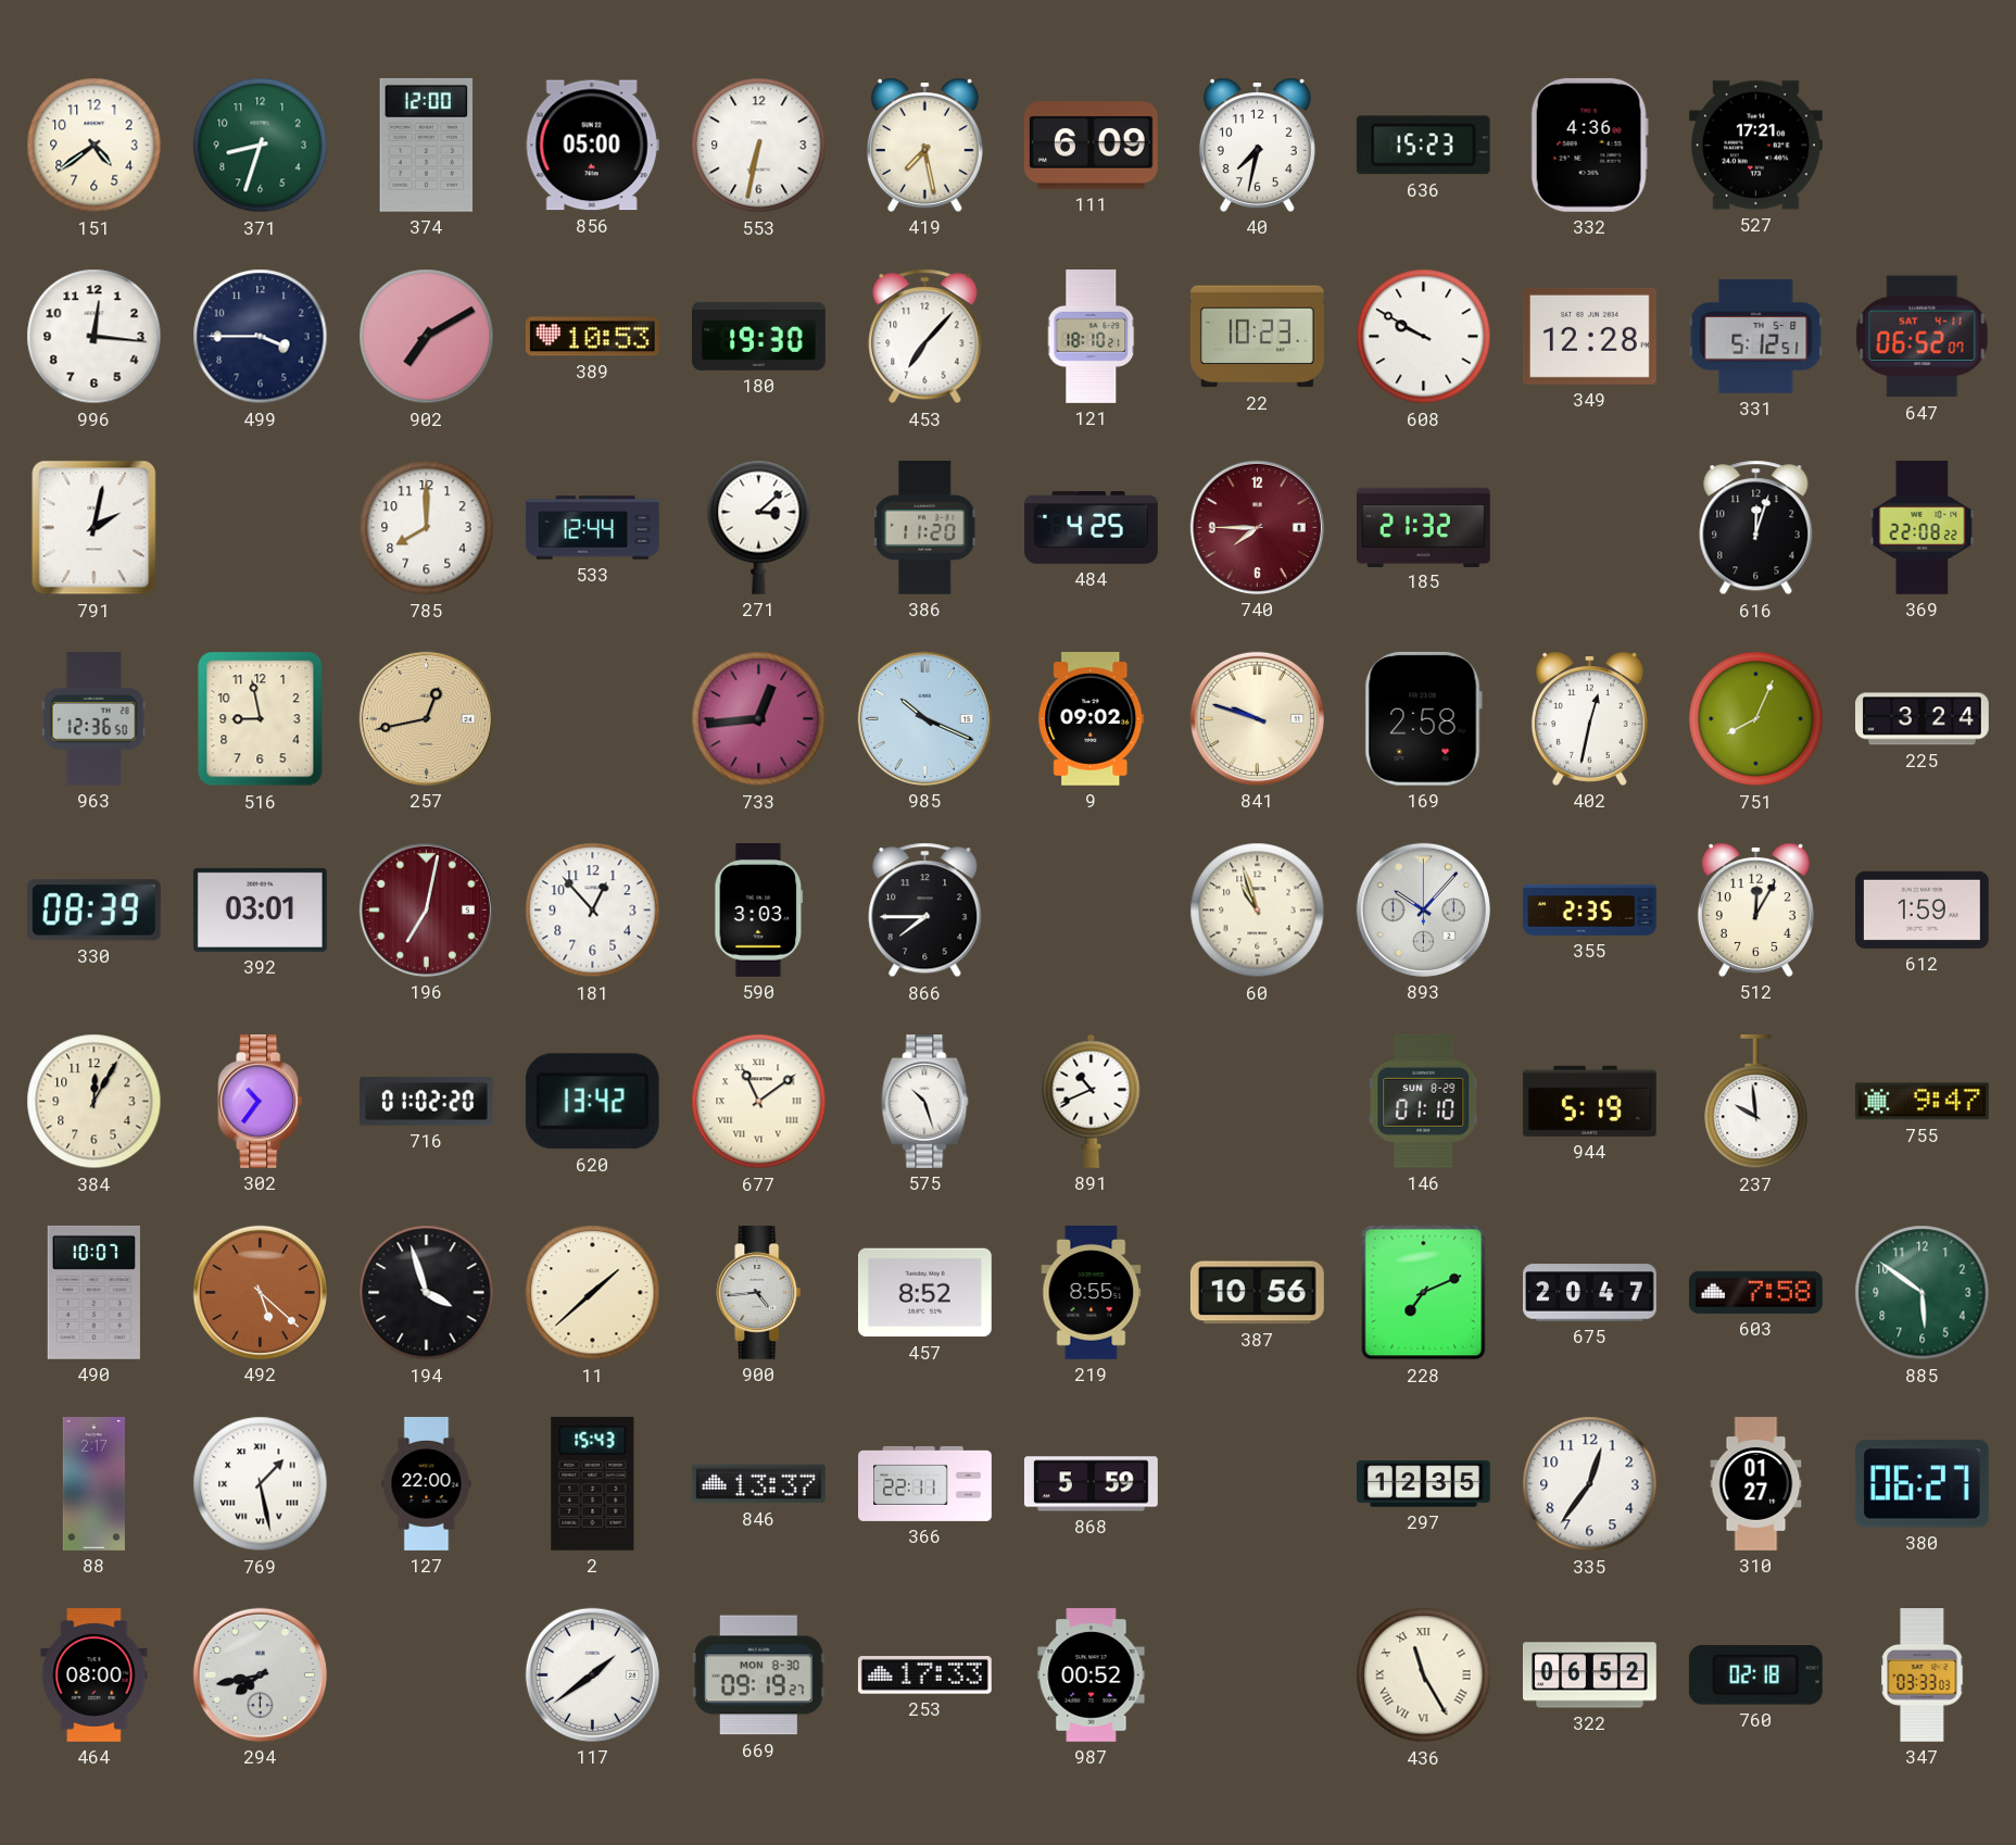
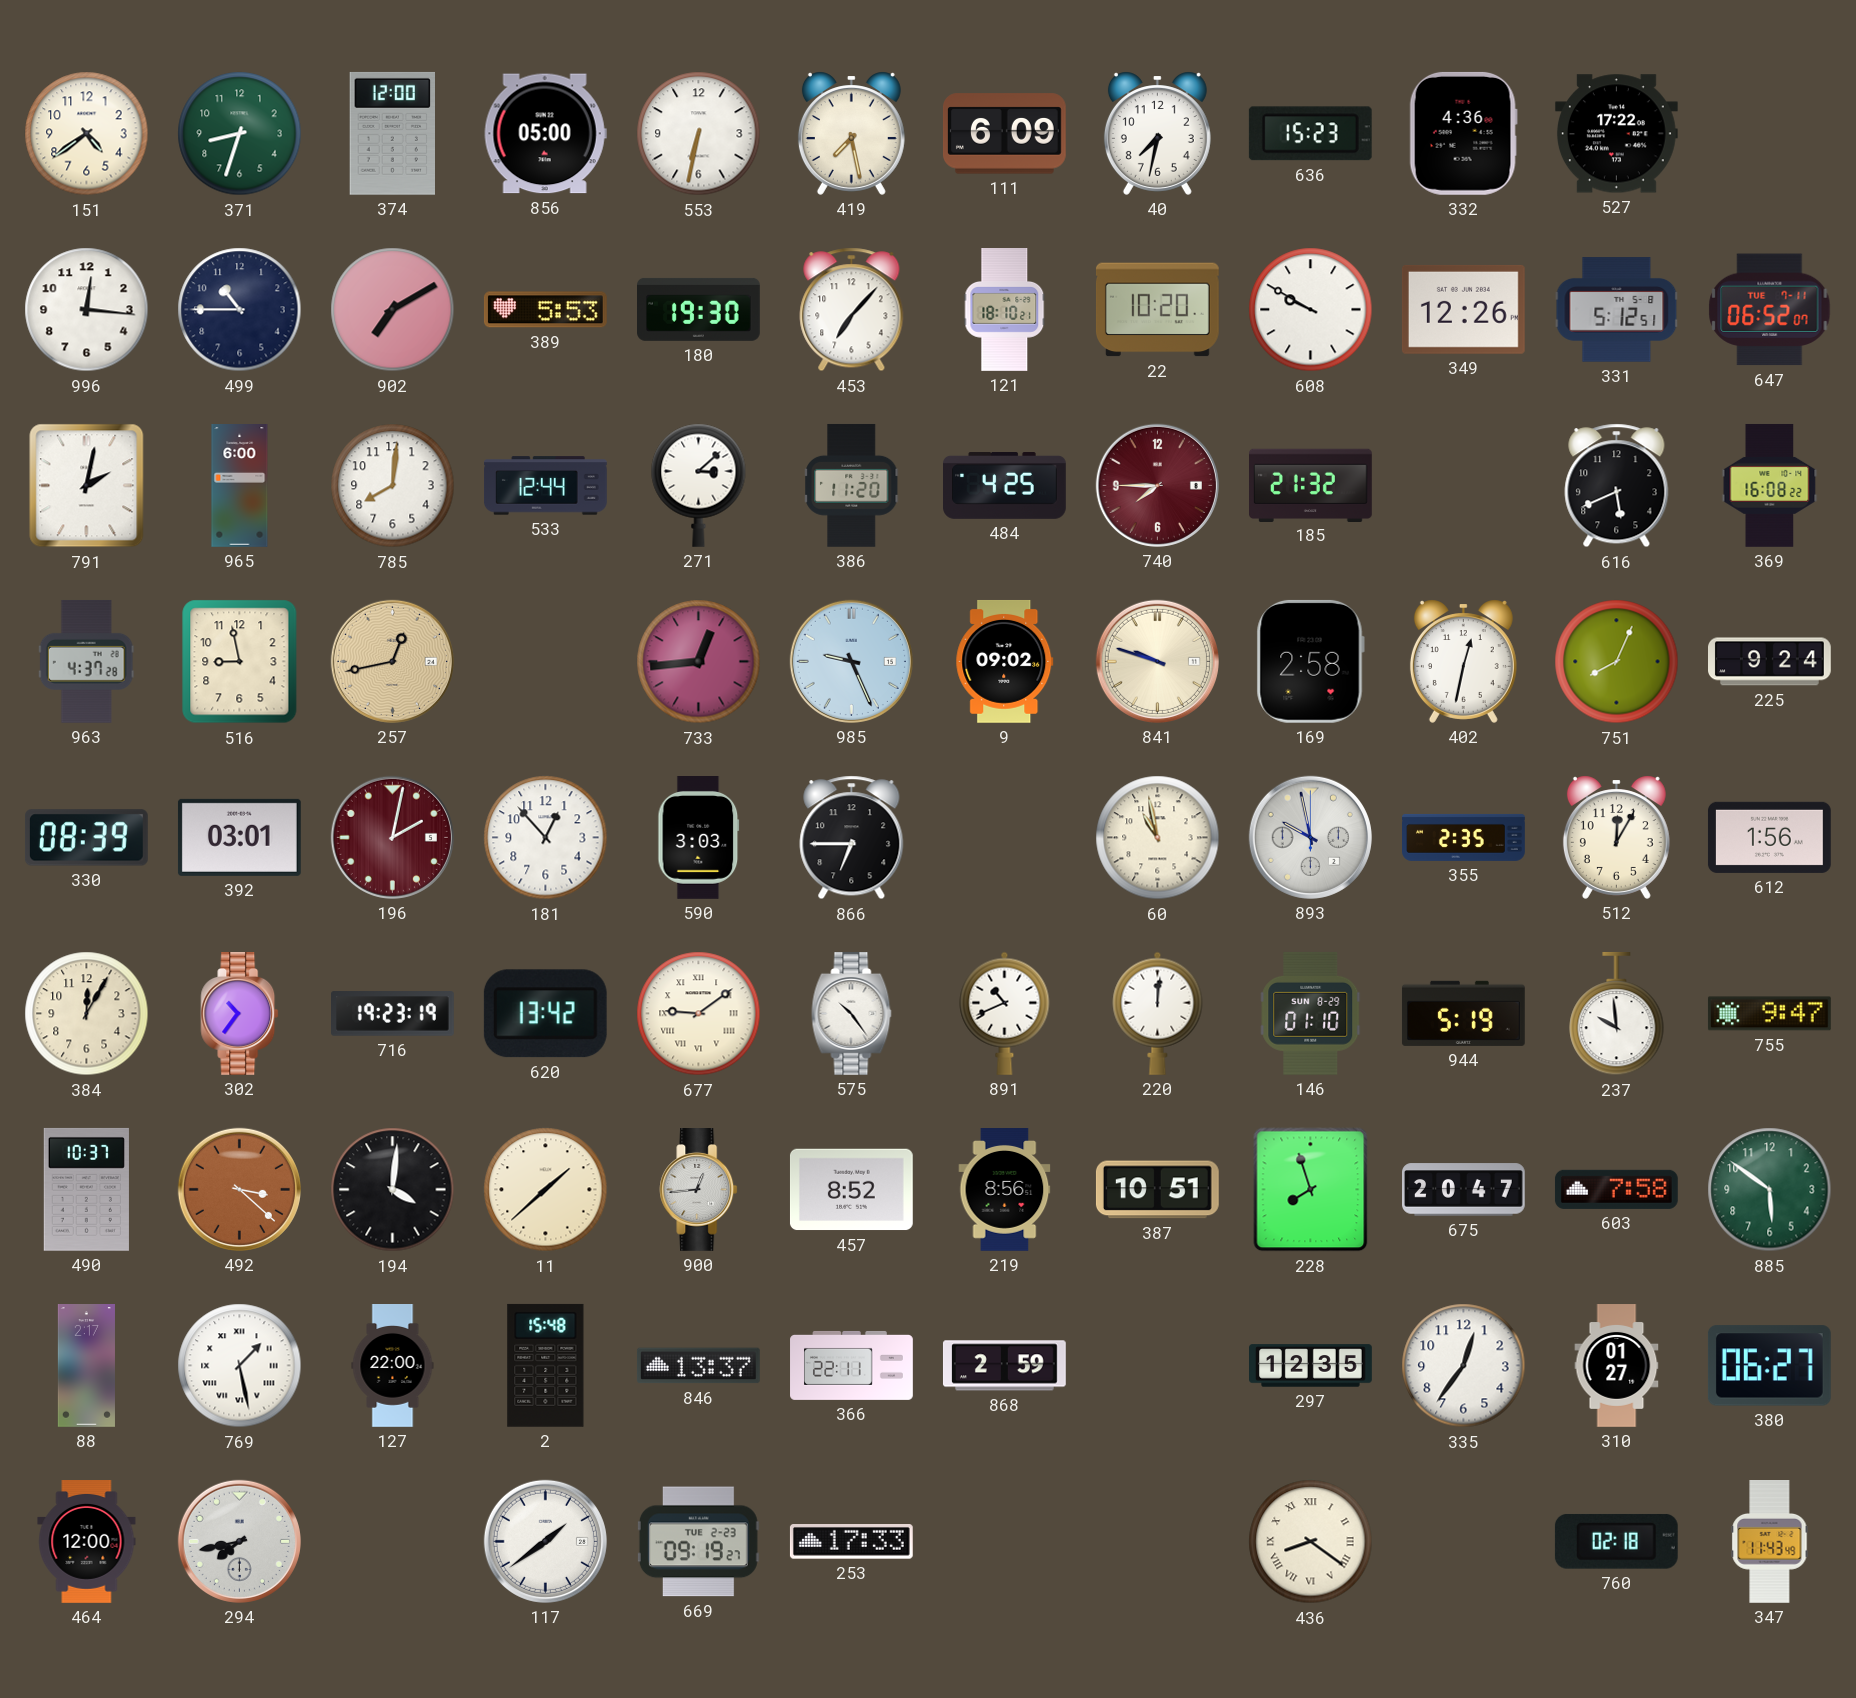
527: 17:21 -> 17:22 (1616, 134)
499: 3:45 -> 10:45 (240, 310)
389: 10:53 -> 5:53 (545, 310)
22: 10:23 -> 10:20 (1157, 310)
349: 12:28 -> 12:26 (1463, 309)
647 date: SAT 4-11 -> TUE 7-11 (1770, 310)
965: none -> 6:00 (240, 486)
785: 8:00 -> 8:01 (393, 486)
616: 12:03 -> 5:41 (1617, 486)
369: 22:08 -> 16:08 (1770, 485)
963: 12:36 -> 4:37 (86, 661)
985: 10:19 -> 9:26 (851, 661)
225: 3:24 -> 9:24 (1770, 662)
196: 7:02 -> 2:02 (392, 837)
866: 7:45 -> 6:45 (852, 838)
60: 10:57 -> 10:58 (1158, 838)
893: 10:07 -> 9:58 (1310, 837)
612: 1:59 -> 1:56 (1769, 837)
716: 01:02 -> 19:23 (393, 1014)
677: 11:09 -> 9:09 (699, 1014)
575: 10:27 -> 10:24 (852, 1014)
220: none -> 12:01 (1158, 1013)
490: 10:07 -> 10:37 (86, 1189)
492: 5:22 -> 3:22 (239, 1189)
194: 3:57 -> 4:01 (393, 1190)
900: 4:44 -> 12:44 (699, 1190)
219: 8:55 -> 8:56 (1005, 1190)
387: 10:56 -> 10:51 (1157, 1190)
228: 7:11 -> 7:57 (1311, 1190)
2: 15:43 -> 15:48 (546, 1365)
868: 5:59 -> 2:59 (1004, 1366)
464: 08:00 -> 12:00 (87, 1542)
669 date: MON 8-30 -> TUE 2-23 (698, 1542)
987: 00:52 -> none (1092, 1675)
436: 11:25 -> 8:21 (1311, 1542)
322: 06:52 -> none (1589, 1675)
347: 03:33 -> 11:43 (1770, 1542)
